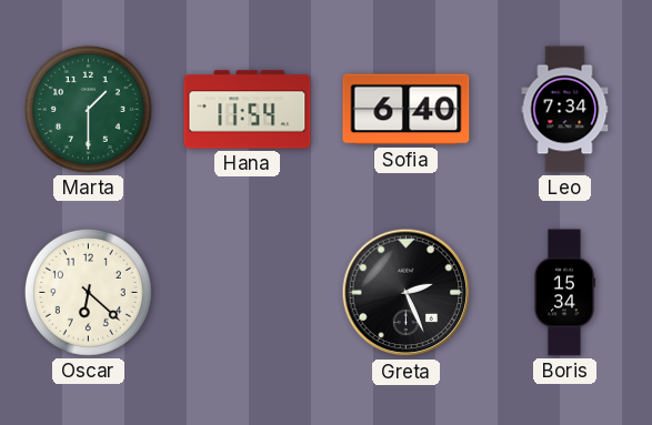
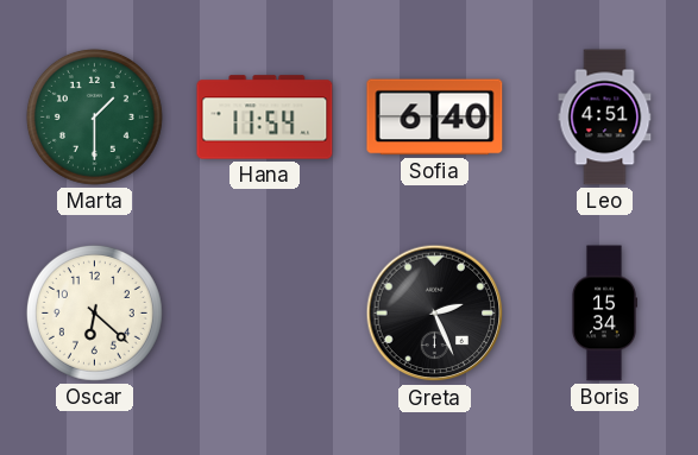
Leo: 7:34 -> 4:51 (605, 118)
